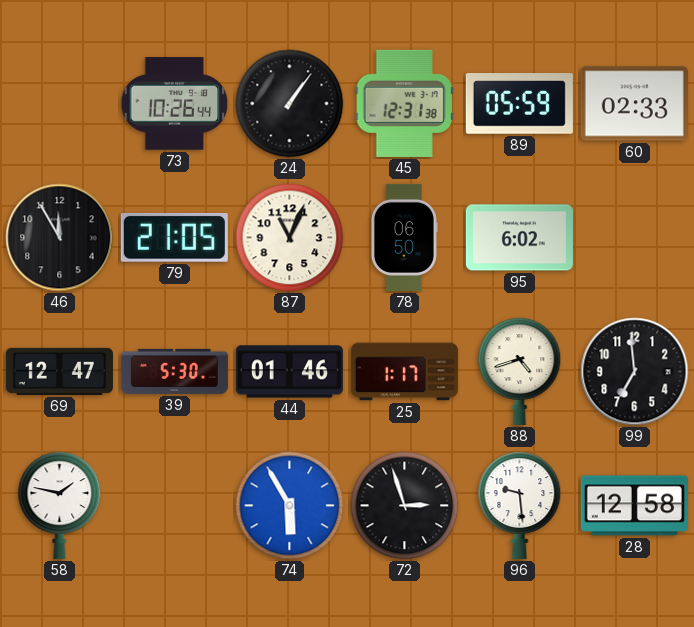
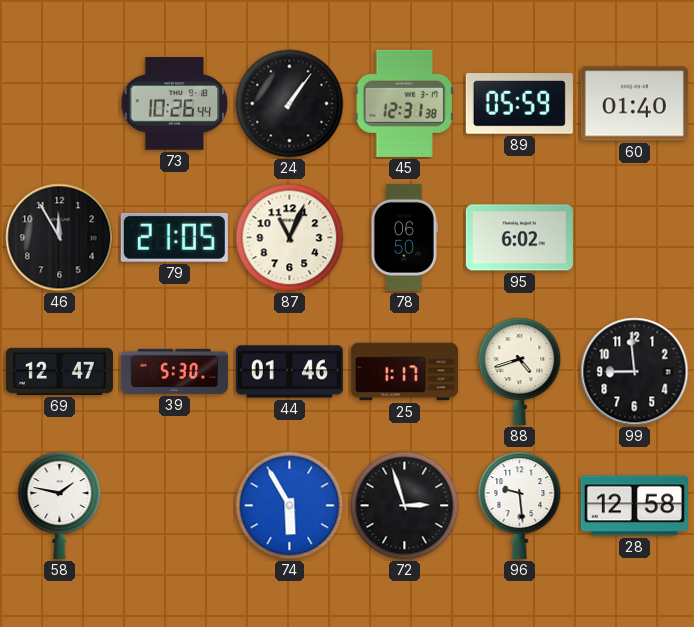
60: 02:33 -> 01:40 (634, 104)
99: 6:59 -> 8:59 (635, 372)
